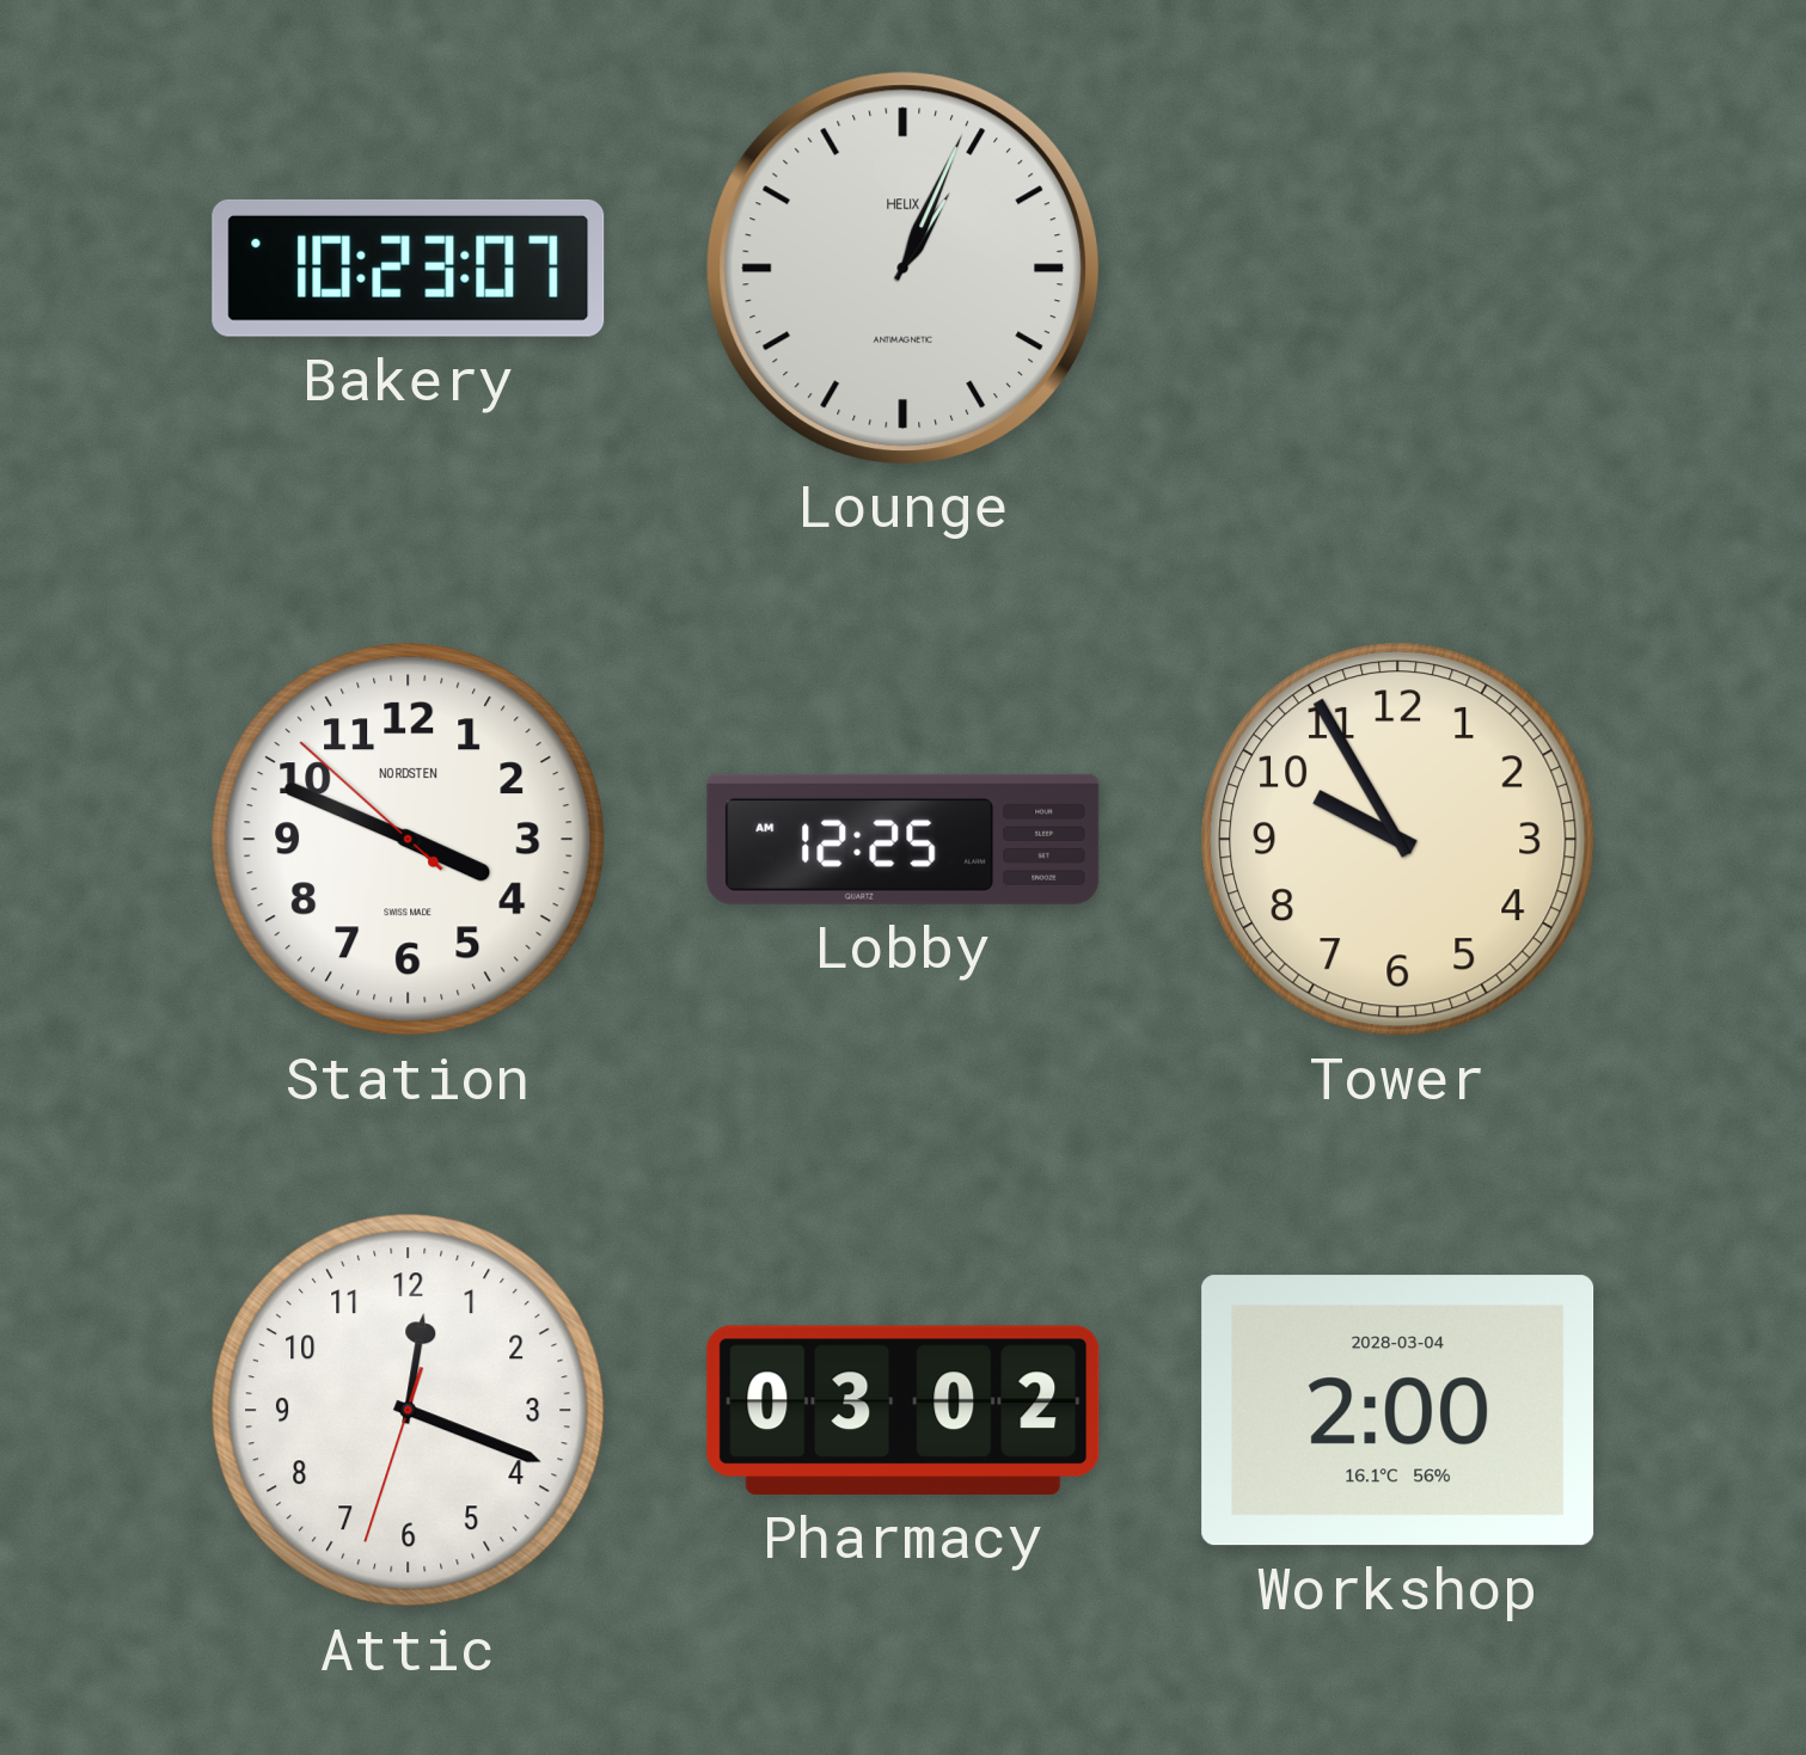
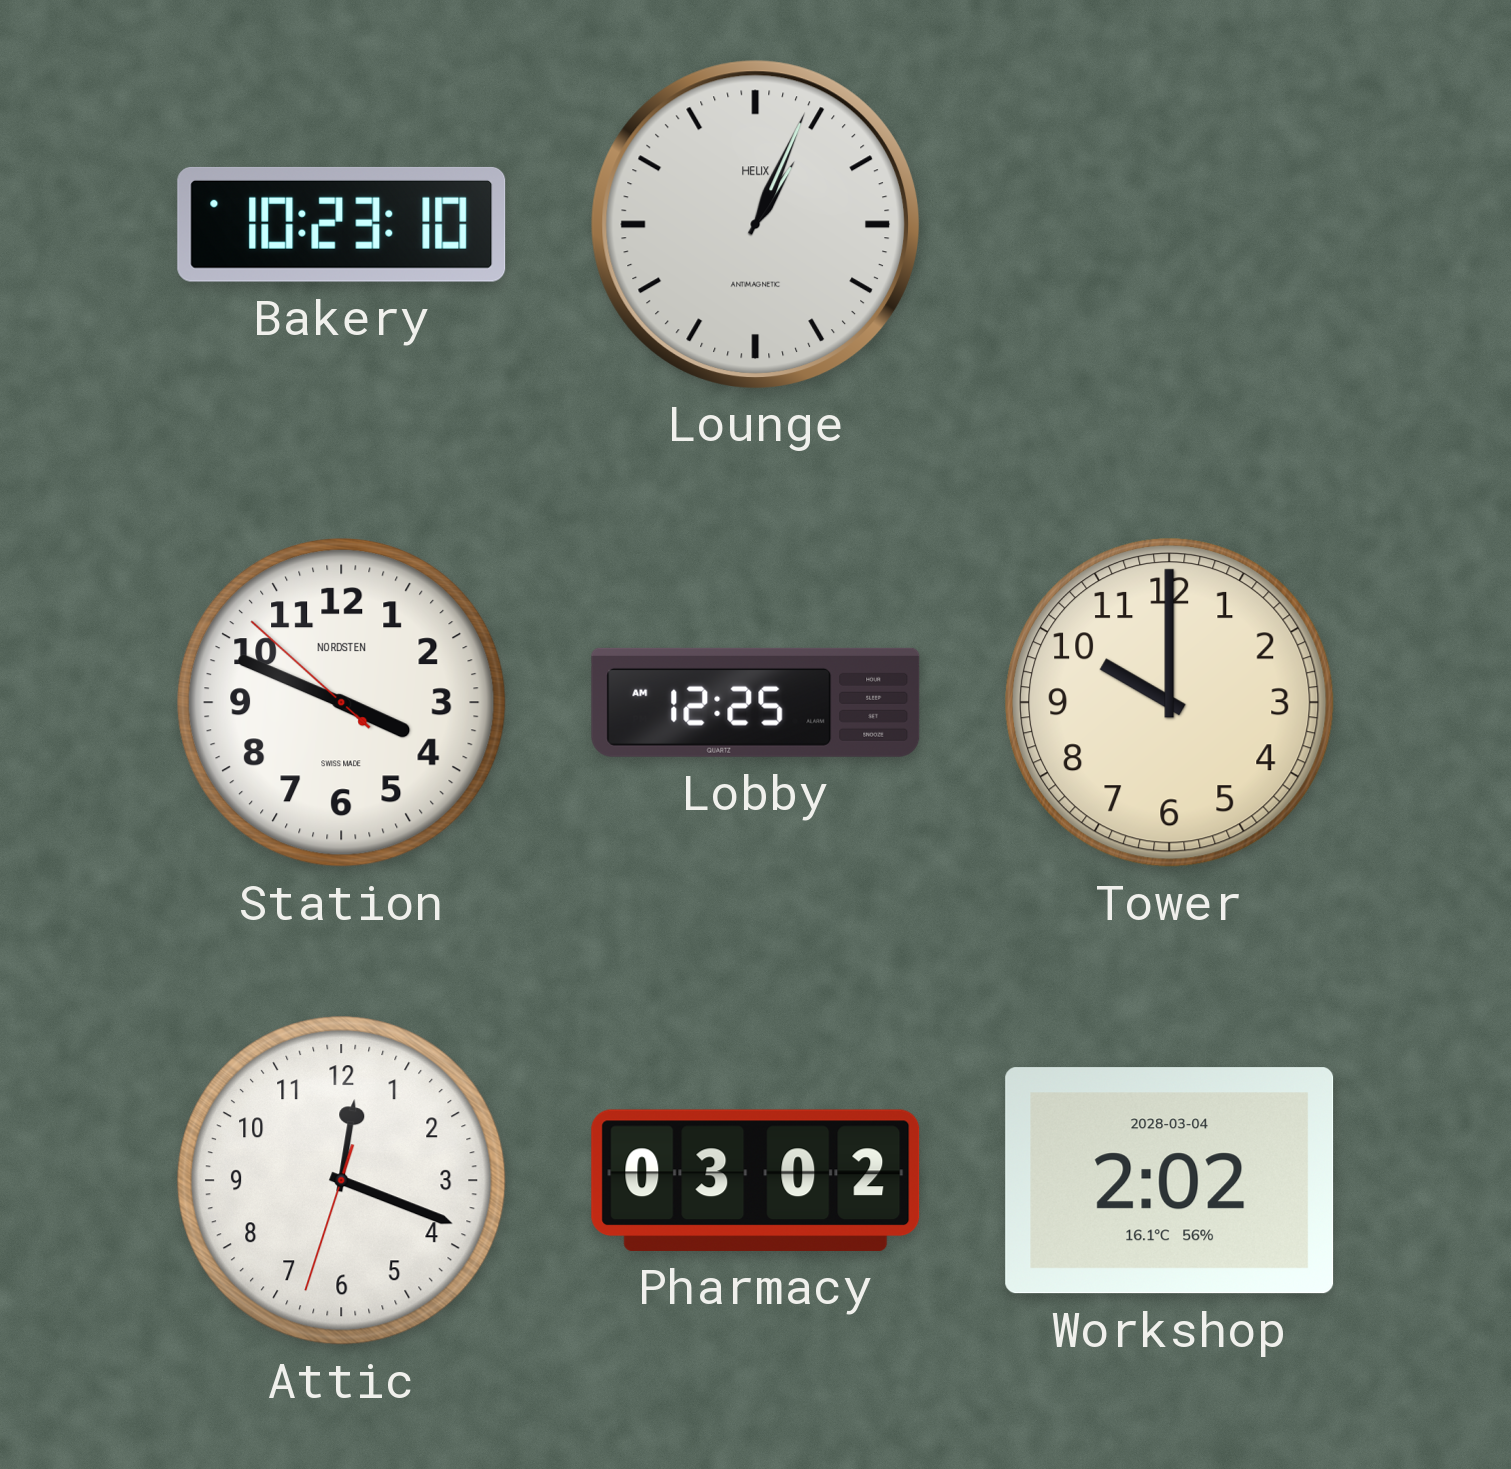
Bakery: 10:23:07 -> 10:23:10 (342, 224)
Tower: 9:55 -> 10:00 (1170, 703)
Workshop: 2:00 -> 2:02 (1170, 1181)
